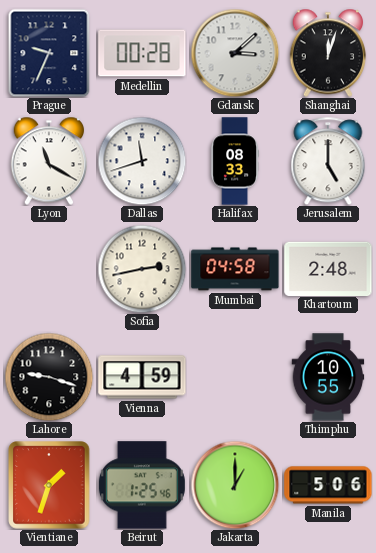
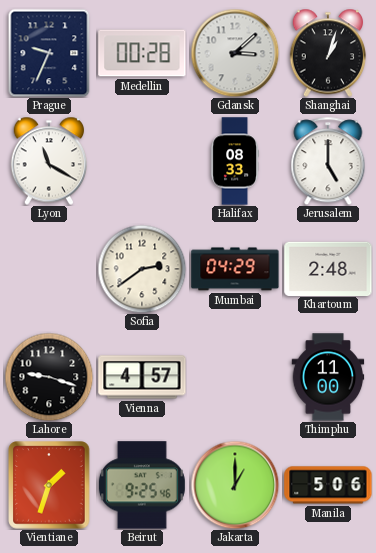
Shanghai: 12:03 -> 1:03 (328, 53)
Dallas: 11:42 -> none (142, 161)
Sofia: 2:43 -> 2:39 (142, 269)
Mumbai: 04:58 -> 04:29 (235, 269)
Vienna: 4:59 -> 4:57 (142, 377)
Thimphu: 10:55 -> 11:00 (328, 377)
Beirut: 1:25 -> 9:25 (142, 485)
